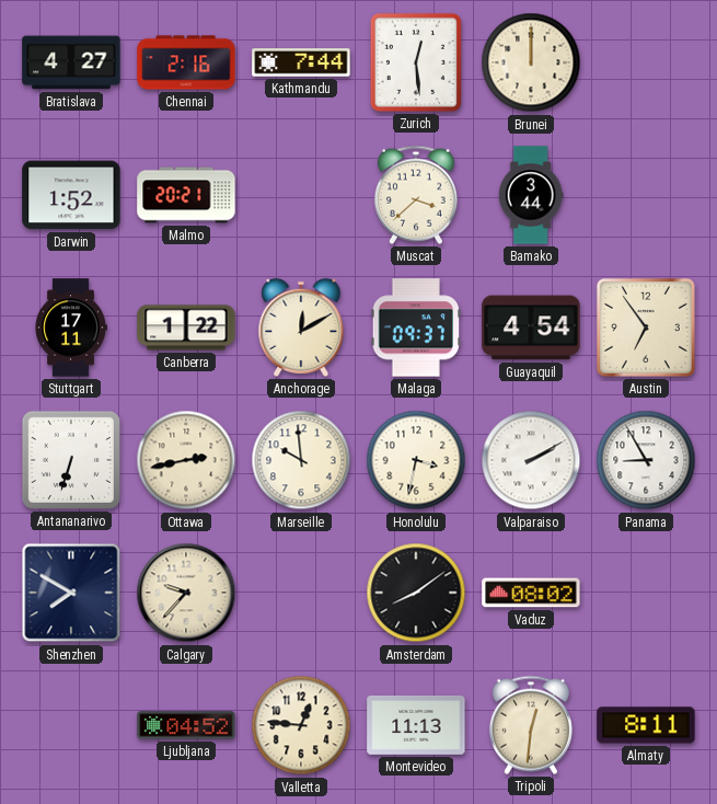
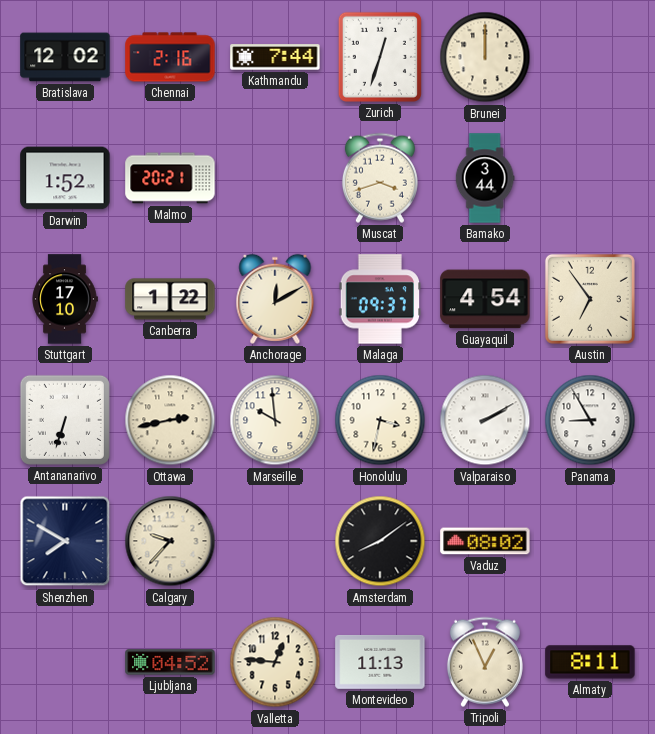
Bratislava: 4:27 -> 12:02 (65, 57)
Zurich: 12:29 -> 12:33 (380, 57)
Muscat: 3:38 -> 3:42 (380, 178)
Stuttgart: 17:11 -> 17:10 (65, 299)
Tripoli: 12:31 -> 12:56 (485, 662)
